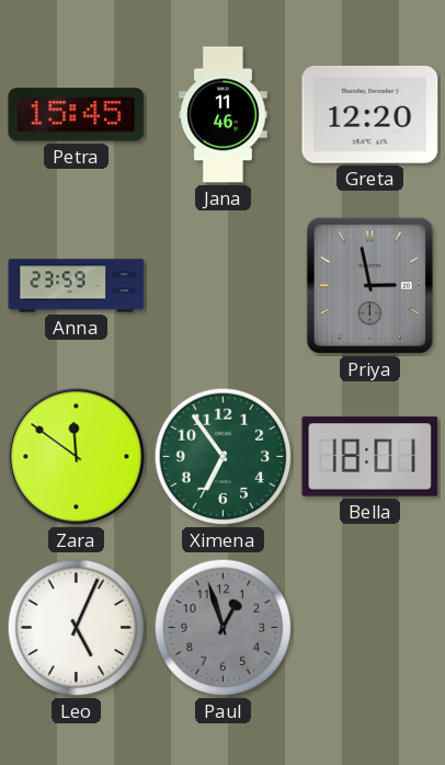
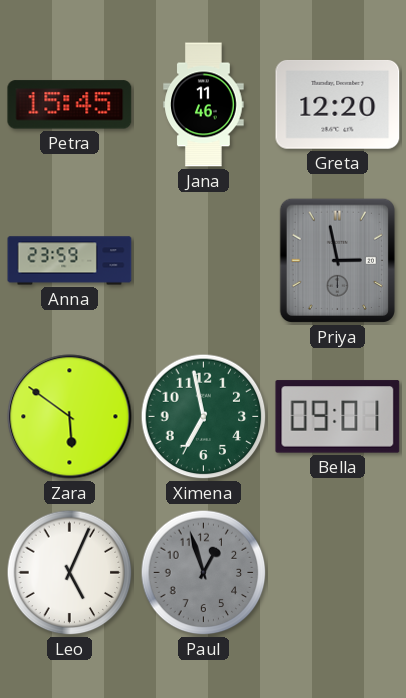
Zara: 11:51 -> 5:51 (70, 417)
Ximena: 6:54 -> 6:58 (204, 417)
Bella: 18:01 -> 09:01 (338, 417)
